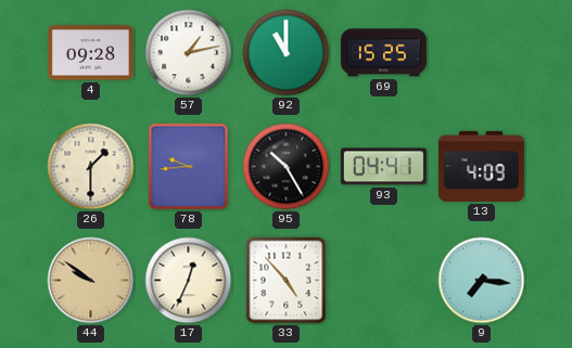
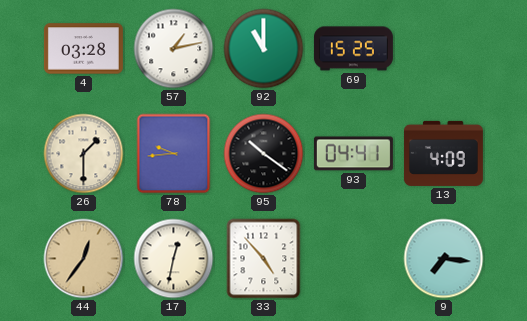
4: 09:28 -> 03:28 (83, 49)
95: 10:25 -> 10:21 (264, 154)
44: 9:51 -> 12:36 (84, 259)
17: 12:34 -> 12:32 (174, 259)
